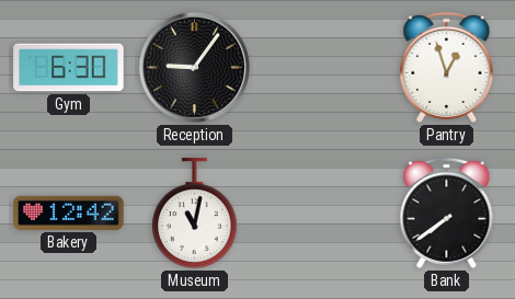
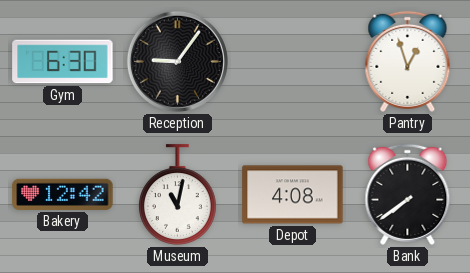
Depot: none -> 4:08 (293, 195)
